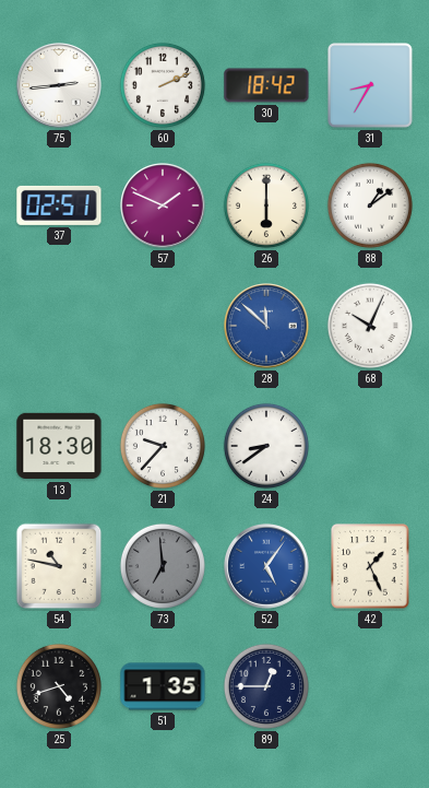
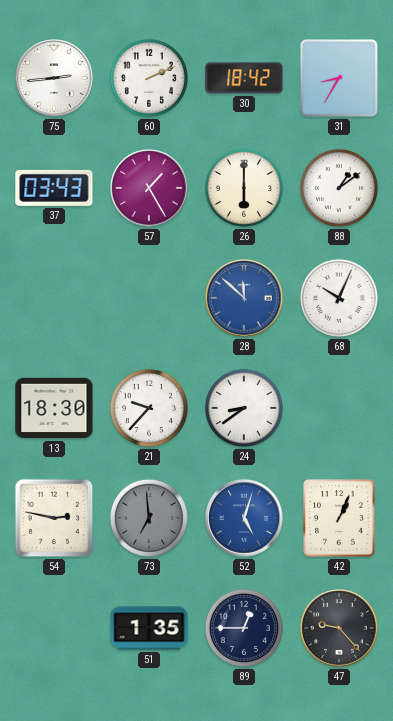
37: 02:51 -> 03:43 (54, 188)
57: 1:49 -> 1:25 (149, 188)
54: 10:47 -> 2:47 (54, 518)
52: 5:06 -> 5:03 (244, 518)
42: 1:26 -> 1:04 (339, 518)
25: 4:42 -> none (59, 686)
47: none -> 9:23 (339, 628)
